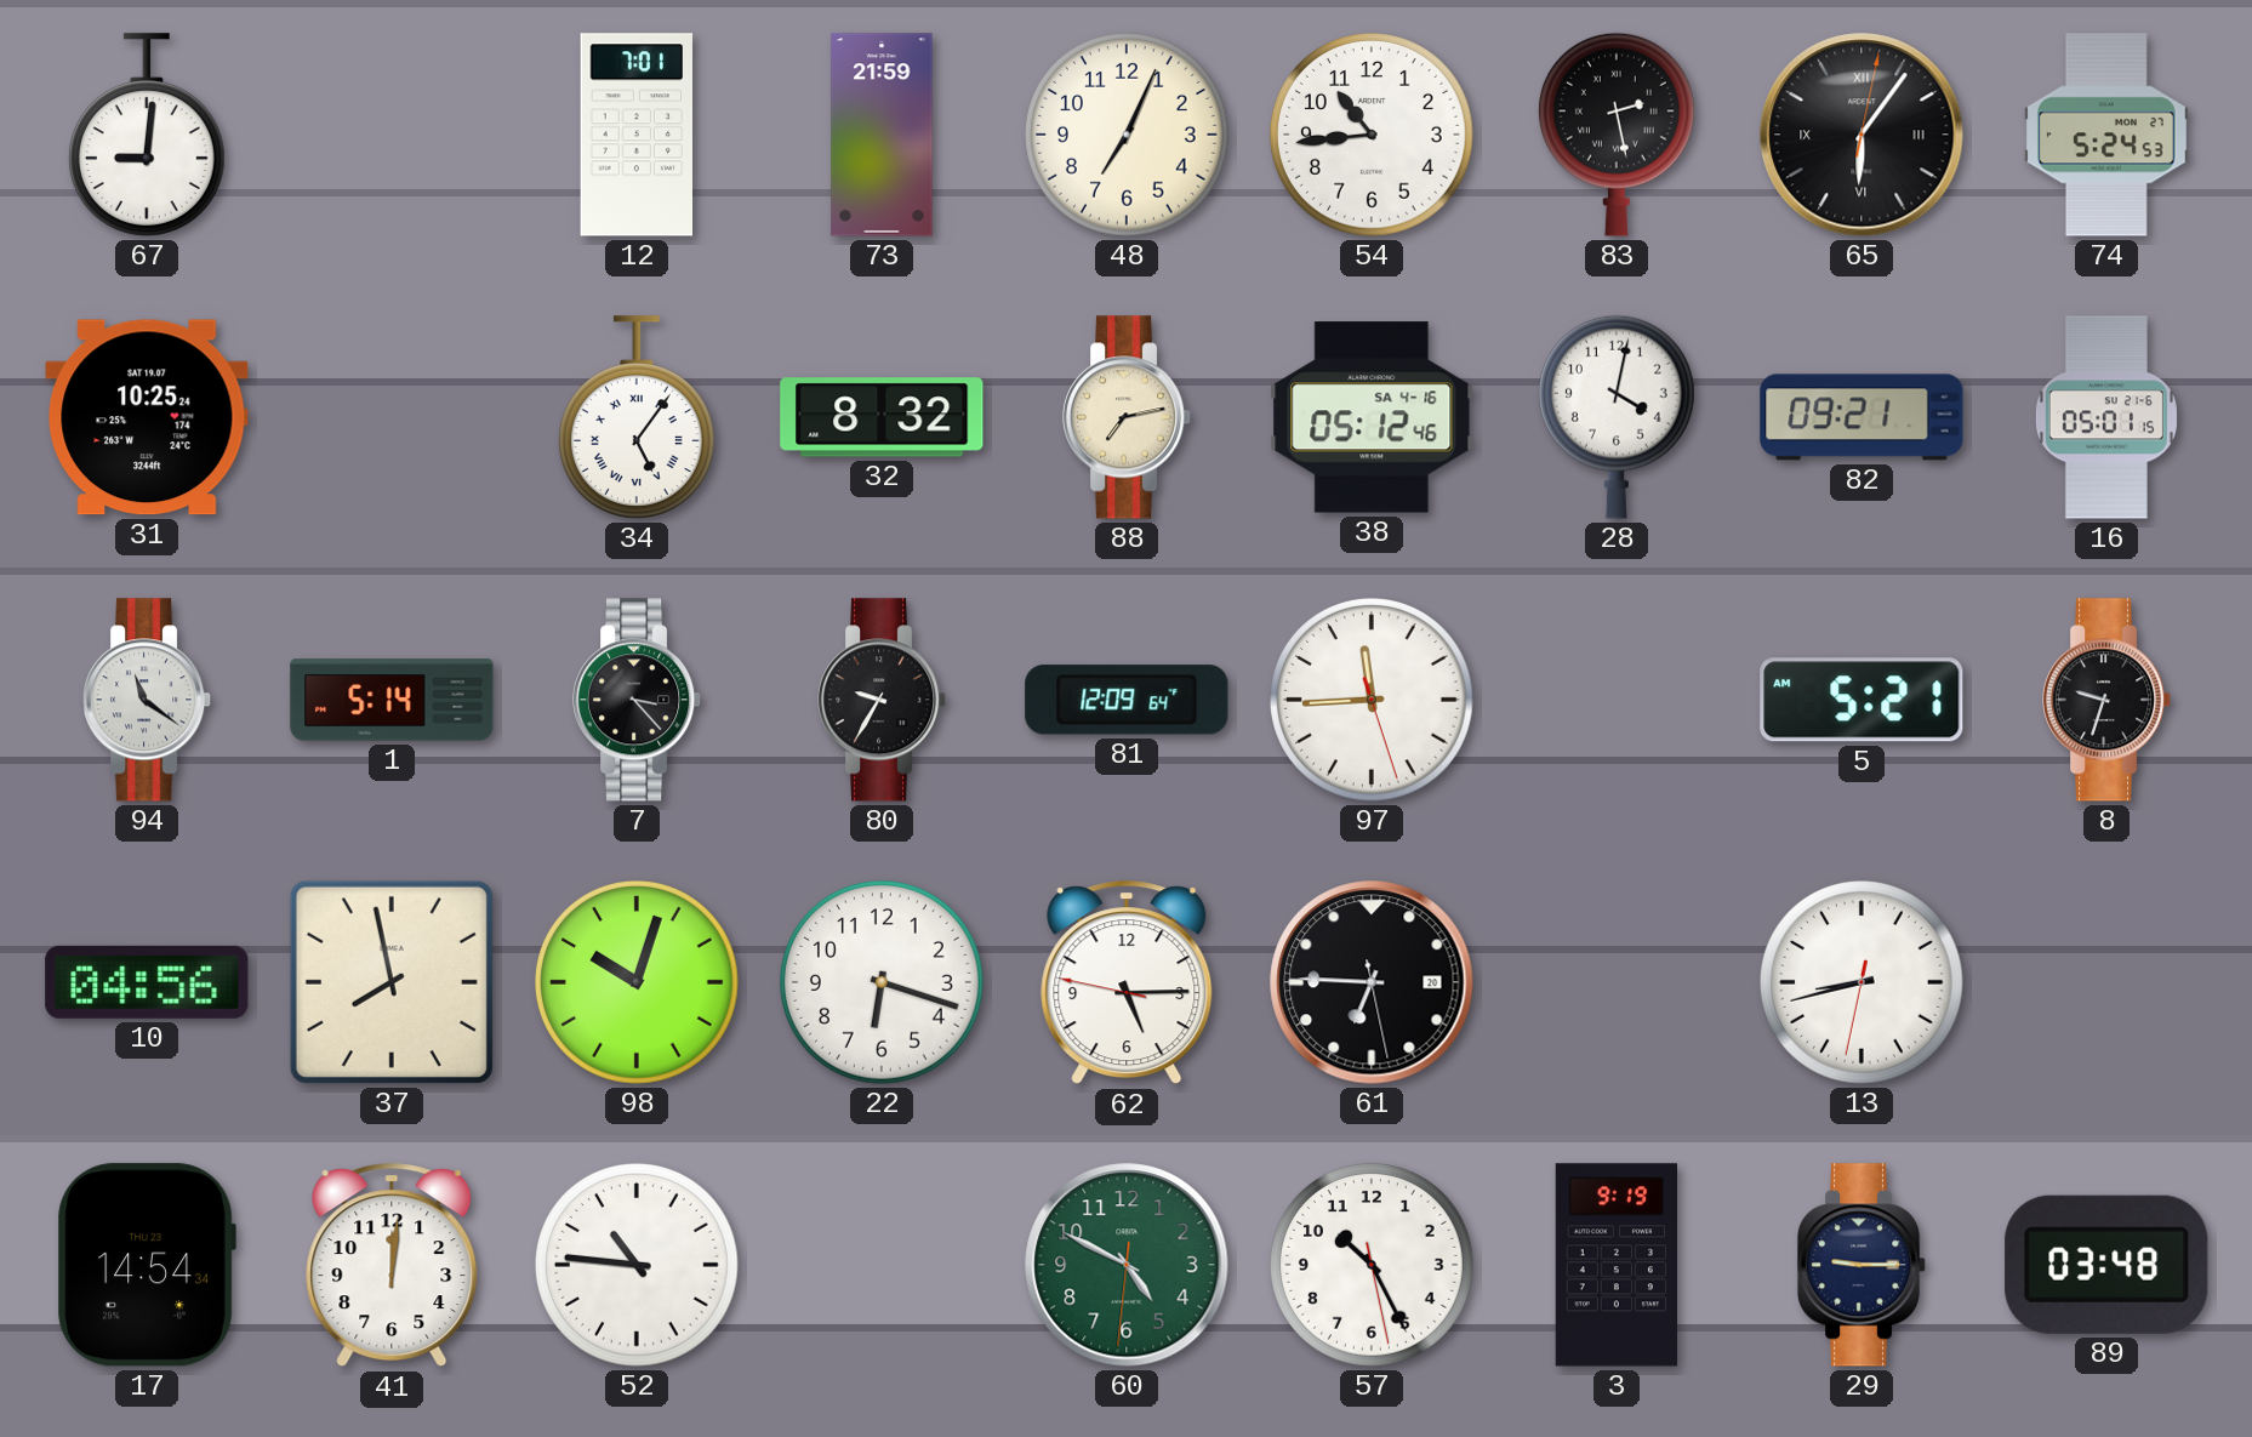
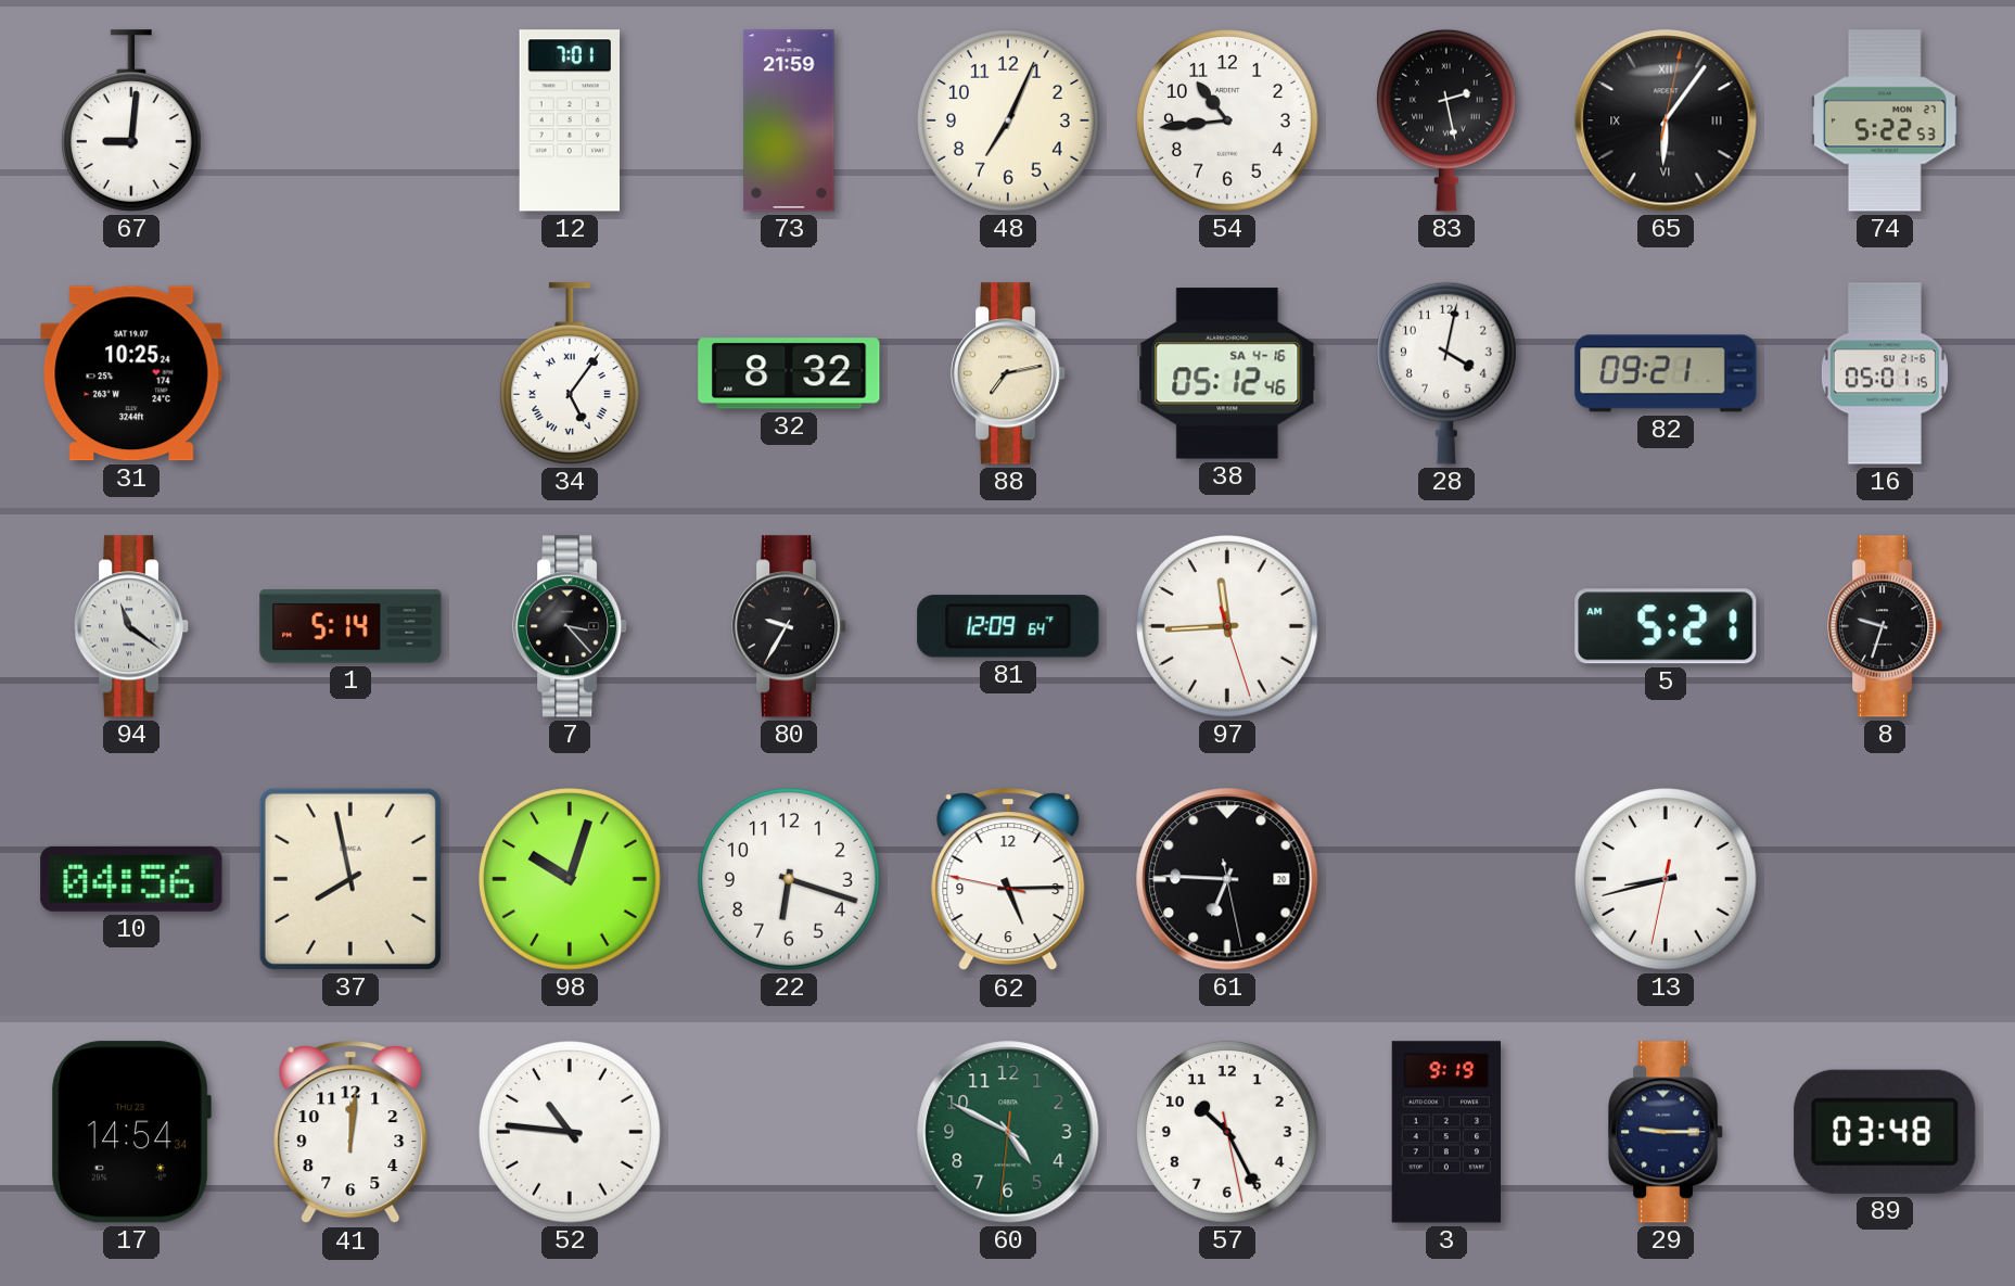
74: 5:24 -> 5:22 (1885, 120)
